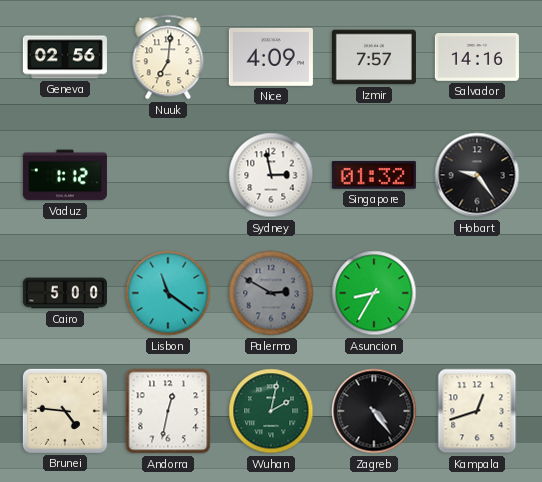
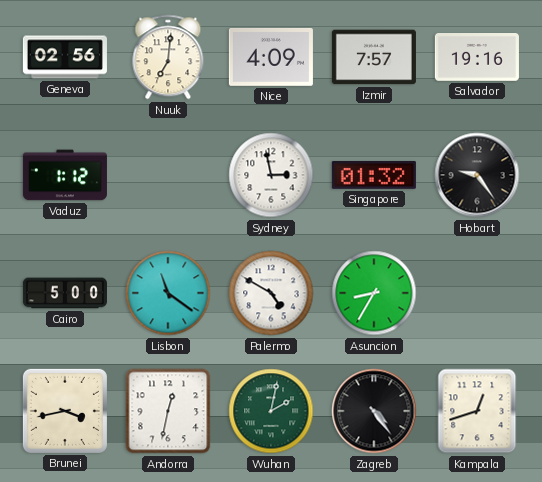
Salvador: 14:16 -> 19:16 (477, 58)
Palermo: 2:50 -> 4:50 (271, 293)
Palermo dial: grey -> white (271, 293)
Brunei: 4:46 -> 3:43 (65, 411)
